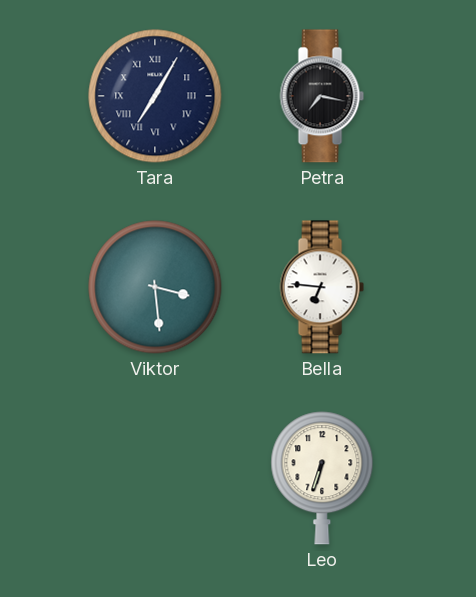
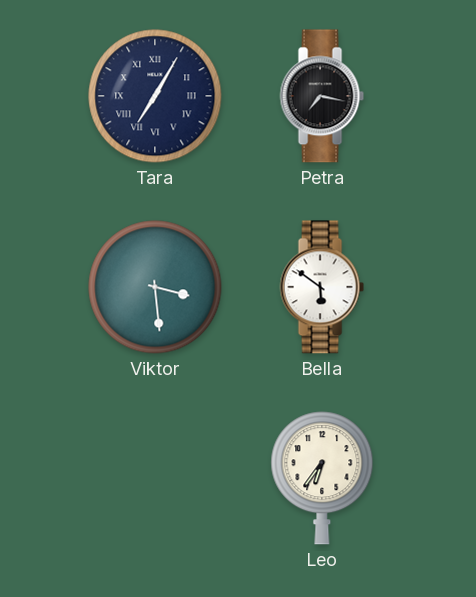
Bella: 6:46 -> 5:51 (322, 287)
Leo: 6:33 -> 6:36 (322, 478)
